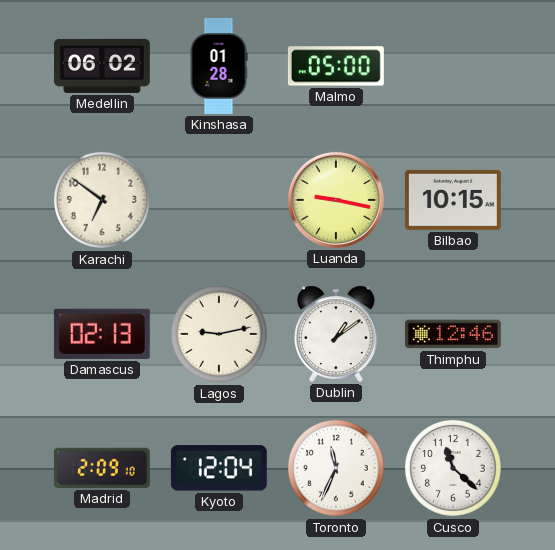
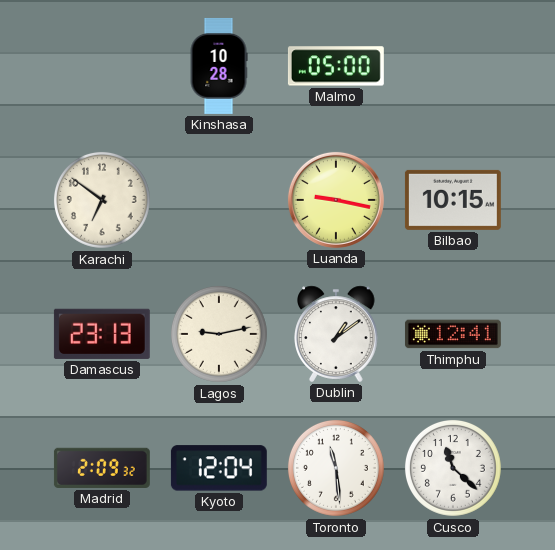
Medellin: 06:02 -> none (102, 66)
Kinshasa: 01:28 -> 10:28 (219, 66)
Damascus: 02:13 -> 23:13 (102, 334)
Thimphu: 12:46 -> 12:41 (453, 334)
Madrid: 2:09:10 -> 2:09:32 (102, 468)
Toronto: 11:34 -> 11:29 (336, 468)
